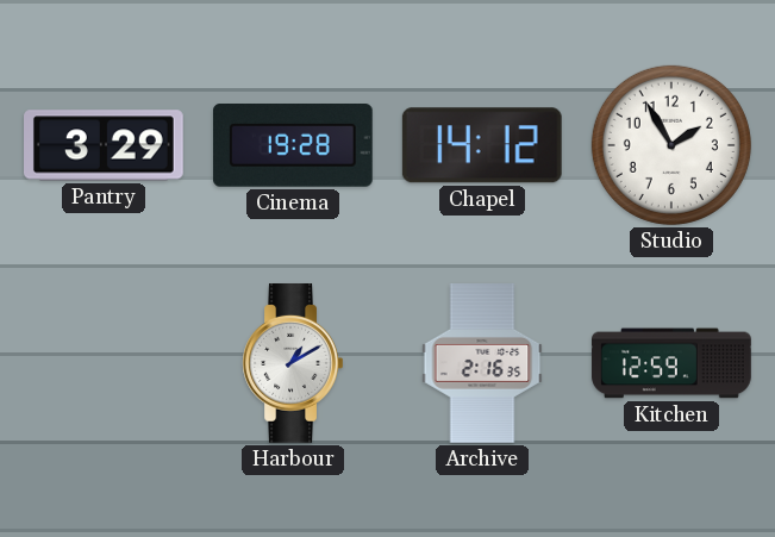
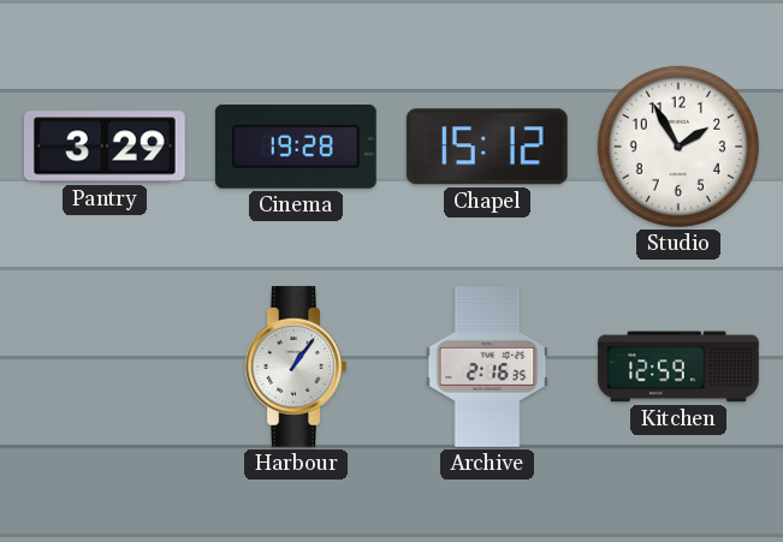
Chapel: 14:12 -> 15:12 (487, 147)
Harbour: 1:10 -> 1:06 (296, 368)
